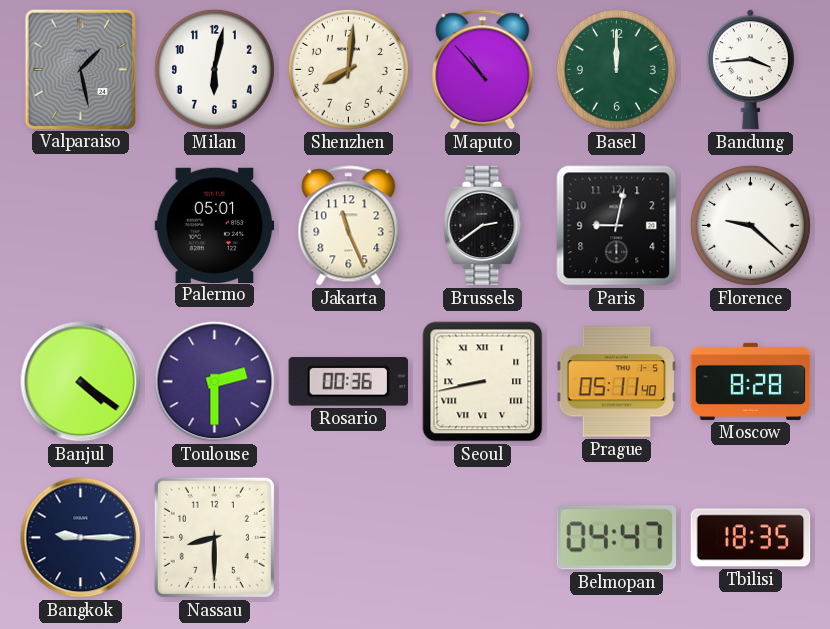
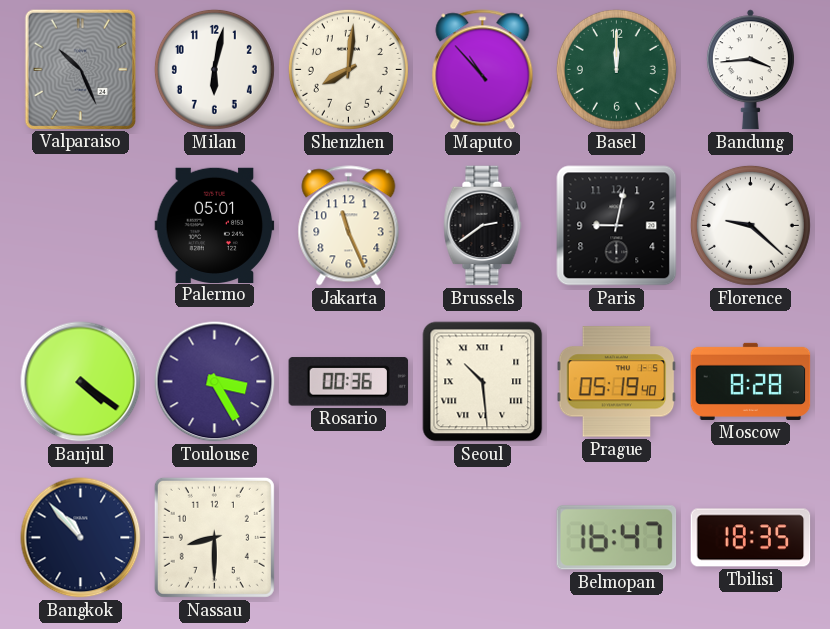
Valparaiso: 1:28 -> 10:26 (80, 69)
Toulouse: 2:30 -> 3:25 (215, 382)
Seoul: 8:43 -> 10:29 (483, 382)
Prague: 05:11 -> 05:19 (617, 382)
Bangkok: 9:15 -> 10:53 (81, 538)
Belmopan: 04:47 -> 16:47 (617, 538)
